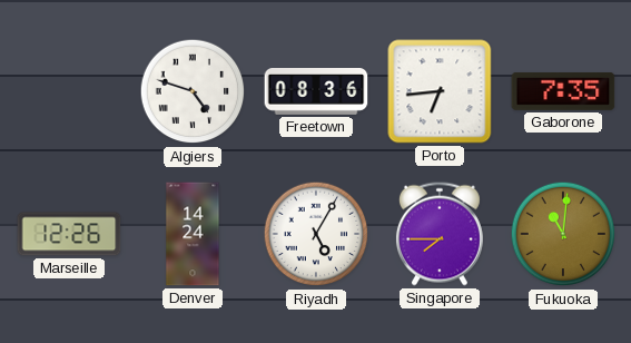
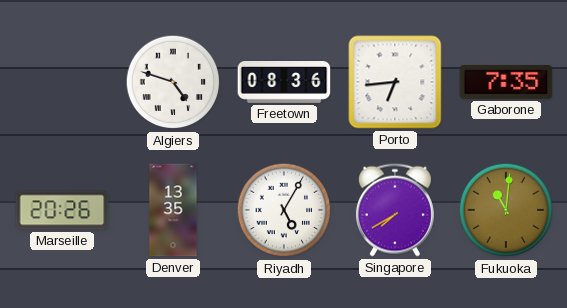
Marseille: 12:26 -> 20:26 (62, 210)
Denver: 14:24 -> 13:35 (173, 210)
Singapore: 7:45 -> 7:40 (395, 210)
